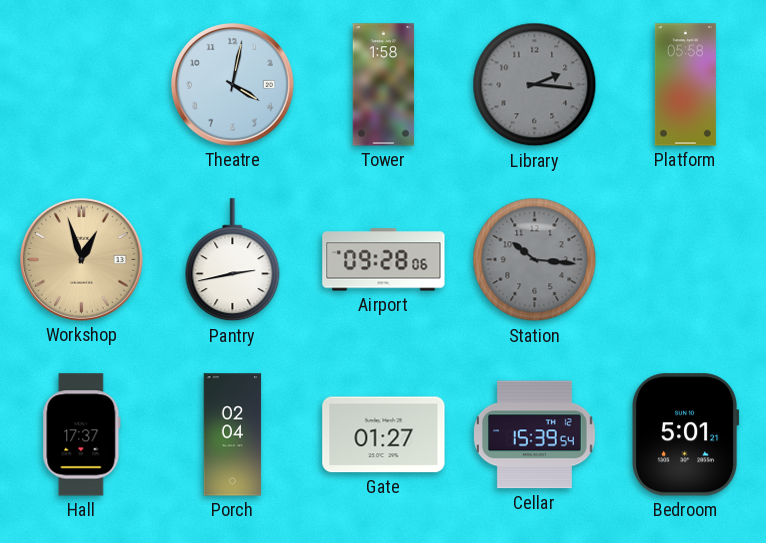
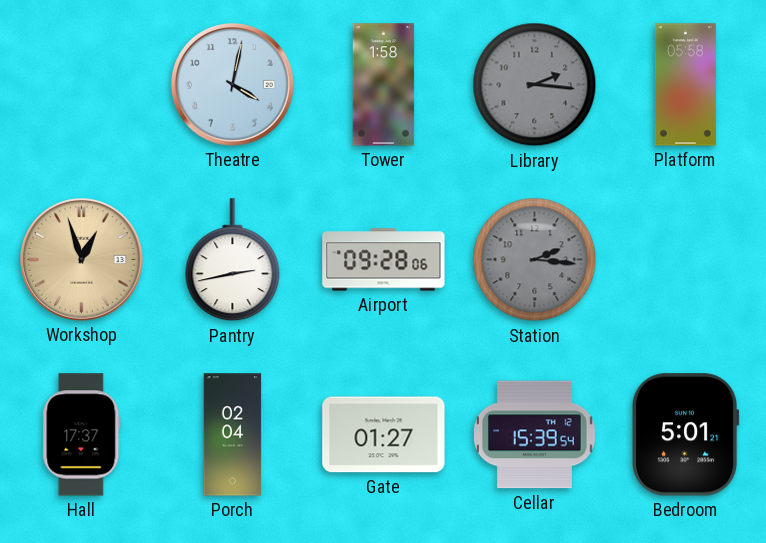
Station: 10:16 -> 2:16 (535, 260)
